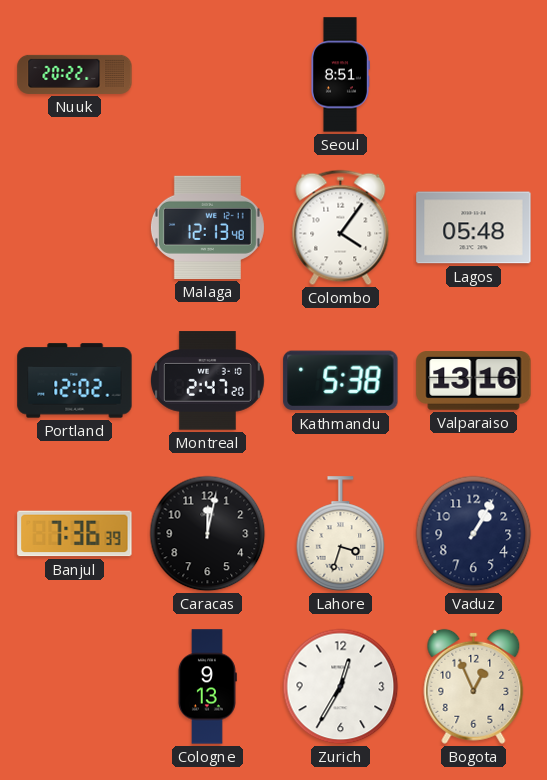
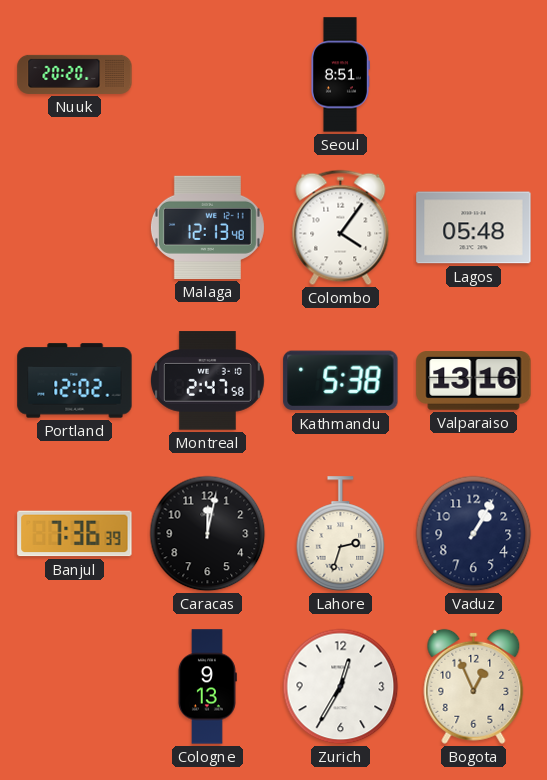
Nuuk: 20:22 -> 20:20 (75, 74)
Montreal: 2:47:20 -> 2:47:58 (207, 381)
Lahore: 3:33 -> 2:33 (341, 534)
